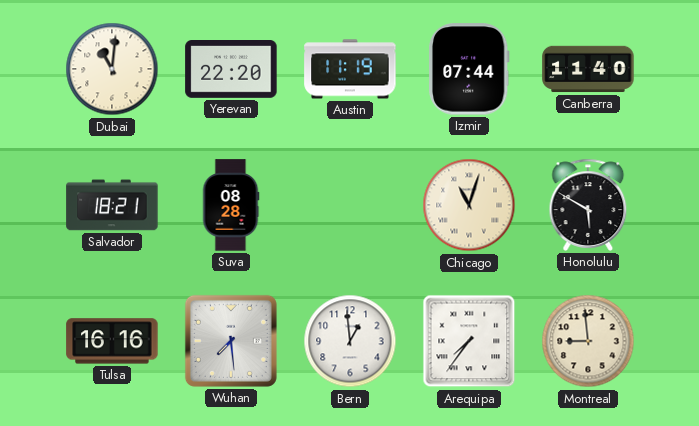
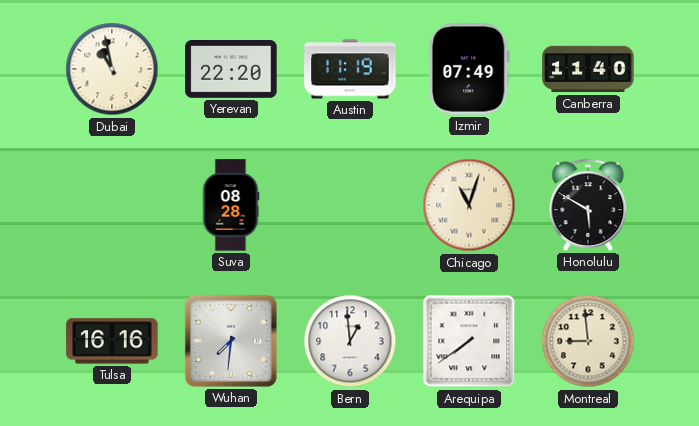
Dubai: 11:01 -> 10:58 (112, 69)
Izmir: 07:44 -> 07:49 (469, 69)
Salvador: 18:21 -> none (112, 205)
Wuhan: 7:29 -> 7:31 (231, 341)
Arequipa: 7:36 -> 7:39 (469, 341)
